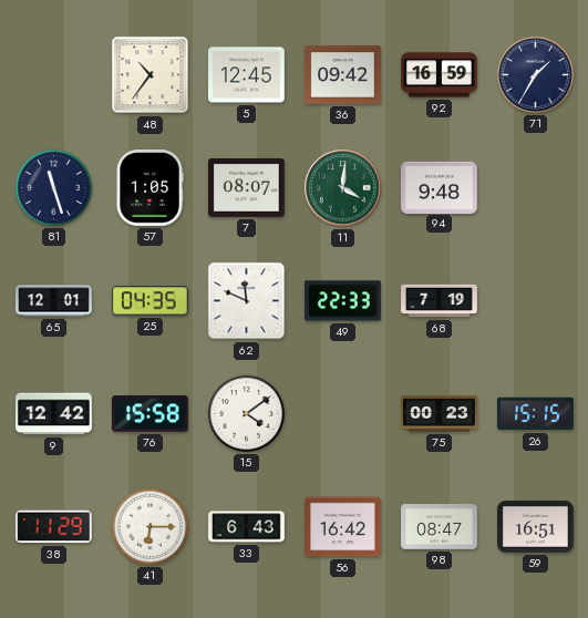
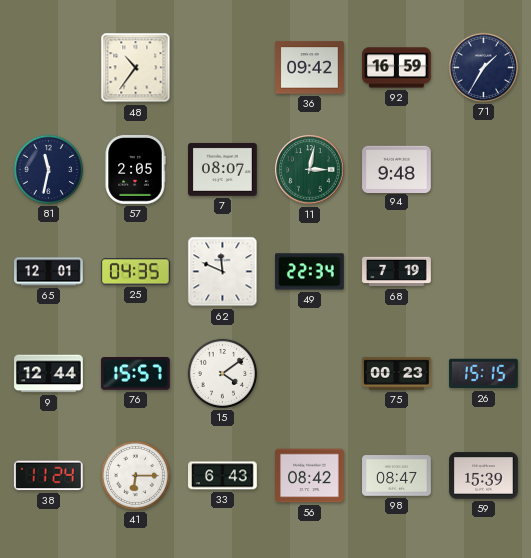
5: 12:45 -> none (247, 75)
81: 11:27 -> 11:32 (48, 169)
57: 1:05 -> 2:05 (135, 170)
11: 4:01 -> 3:02 (310, 170)
49: 22:33 -> 22:34 (310, 272)
9: 12:42 -> 12:44 (49, 374)
76: 15:58 -> 15:57 (135, 374)
38: 11:29 -> 11:24 (48, 476)
56: 16:42 -> 08:42 (310, 476)
59: 16:51 -> 15:39 (484, 476)
